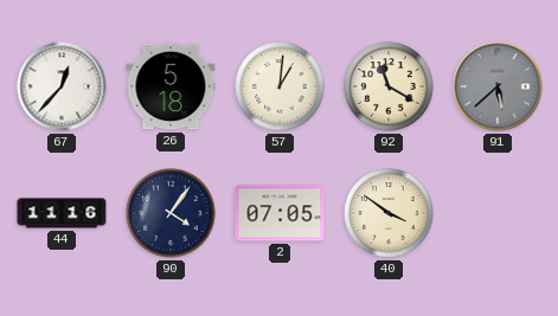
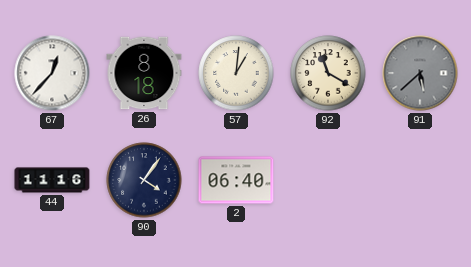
26: 5:18 -> 8:18 (144, 73)
2: 07:05 -> 06:40 (236, 180)
40: 3:51 -> none (389, 213)
